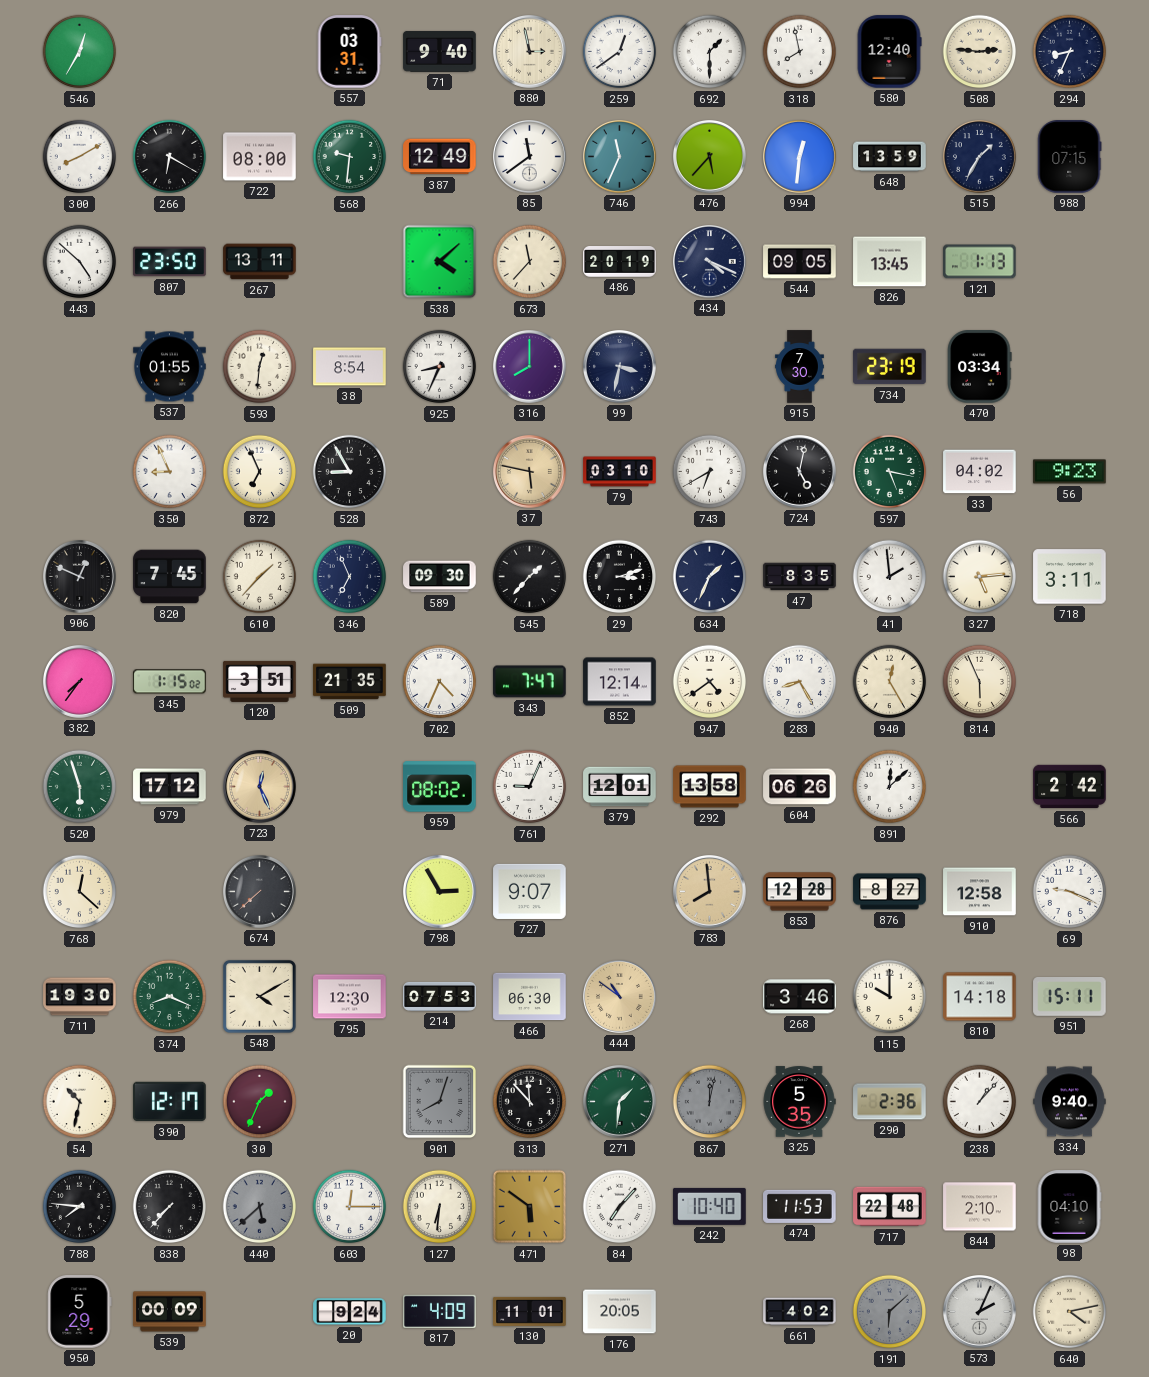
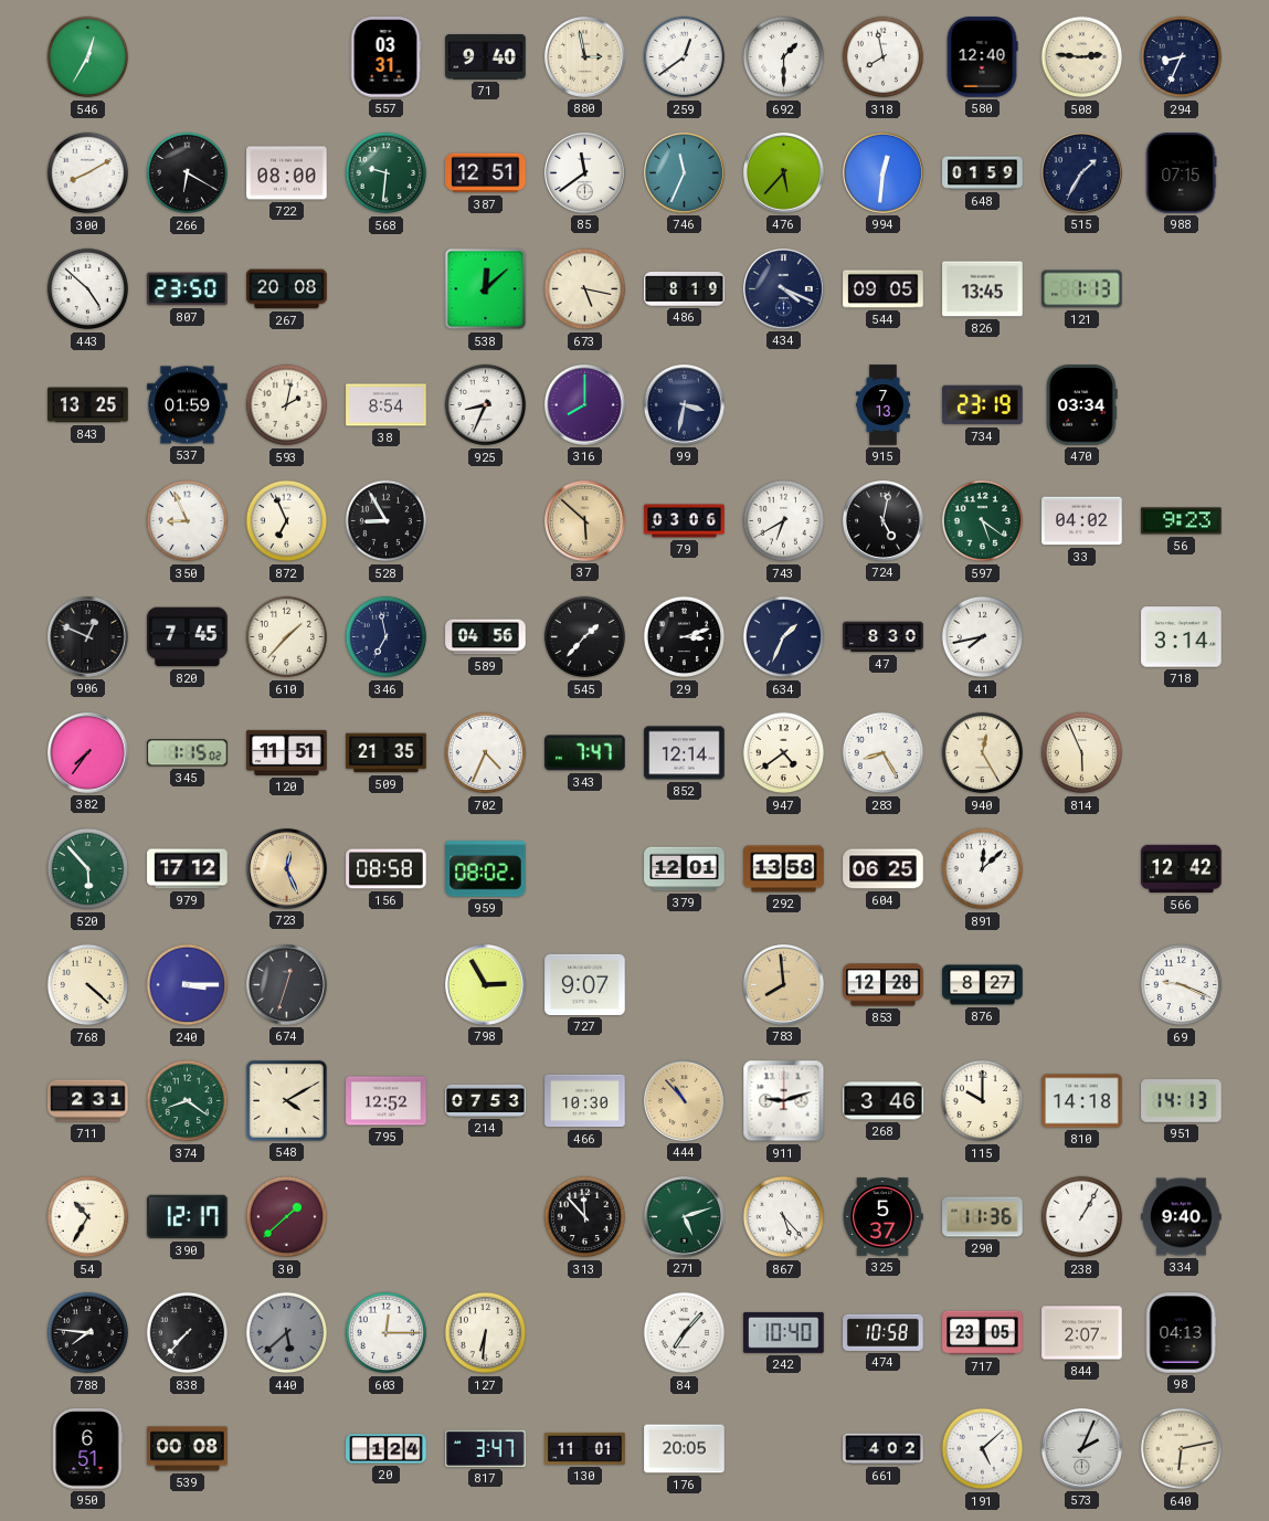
387: 12:49 -> 12:51 (486, 173)
648: 13:59 -> 01:59 (983, 173)
267: 13:11 -> 20:08 (287, 289)
538: 4:08 -> 12:08 (486, 289)
673: 11:37 -> 5:17 (585, 289)
486: 20:19 -> 8:19 (685, 289)
843: none -> 13:25 (88, 405)
537: 01:55 -> 01:59 (188, 405)
593: 12:31 -> 2:02 (287, 405)
915: 7:30 -> 7:13 (884, 405)
37: 5:47 -> 5:52 (585, 521)
79: 03:10 -> 03:06 (685, 521)
597: 5:17 -> 5:21 (983, 521)
346: 6:56 -> 6:58 (387, 637)
589: 09:30 -> 04:56 (486, 637)
47: 8:35 -> 8:30 (884, 637)
41: 1:59 -> 7:43 (983, 637)
327: 5:14 -> none (980, 577)
718: 3:11 -> 3:14 (1182, 637)
120: 3:51 -> 11:51 (287, 752)
520: 5:57 -> 5:53 (88, 869)
156: none -> 08:58 (387, 869)
761: 9:04 -> none (530, 787)
604: 06:26 -> 06:25 (884, 869)
566: 2:42 -> 12:42 (1182, 869)
768: 12:22 -> 4:22 (88, 985)
240: none -> 3:15 (188, 985)
674: 7:38 -> 12:33 (287, 985)
910: 12:58 -> none (980, 892)
711: 19:30 -> 2:31 (88, 1101)
374: 8:19 -> 8:21 (188, 1101)
795: 12:30 -> 12:52 (387, 1101)
466: 06:30 -> 10:30 (585, 1101)
444: 10:51 -> 10:53 (685, 1101)
911: none -> 9:12 (784, 1101)
951: 15:11 -> 14:13 (1182, 1101)
54: 10:32 -> 10:35 (88, 1217)
30: 1:34 -> 1:38 (287, 1217)
901: 8:03 -> none (440, 1102)
271: 1:31 -> 5:12 (685, 1217)
867: 12:02 -> 5:23 (784, 1217)
867 dial: grey -> white (784, 1217)
325: 5:35 -> 5:37 (882, 1217)
290: 2:36 -> 11:36 (983, 1217)
238: 1:07 -> 1:05 (1082, 1217)
471: 5:51 -> none (530, 1207)
474: 11:53 -> 10:58 (884, 1332)
717: 22:48 -> 23:05 (983, 1333)
844: 2:10 -> 2:07 (1082, 1333)
98: 04:10 -> 04:13 (1181, 1333)
950: 5:29 -> 6:51 (88, 1449)
539: 00:09 -> 00:08 (188, 1449)
20: 9:24 -> 1:24 (387, 1449)
817: 4:09 -> 3:47 (486, 1448)
191: 6:08 -> 5:08 (983, 1449)
191 dial: grey -> white (983, 1449)
640: 4:13 -> 6:13 (1182, 1449)
